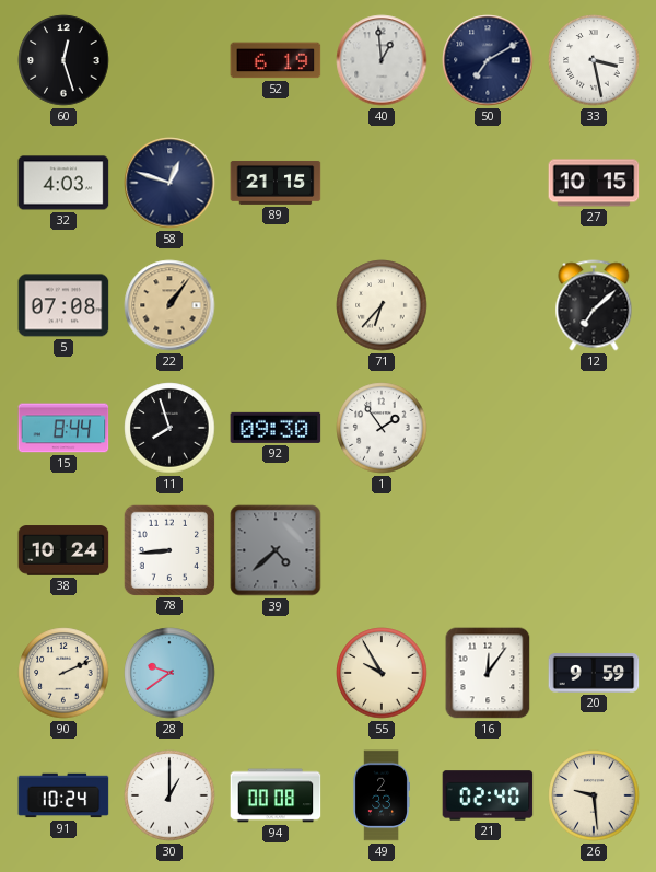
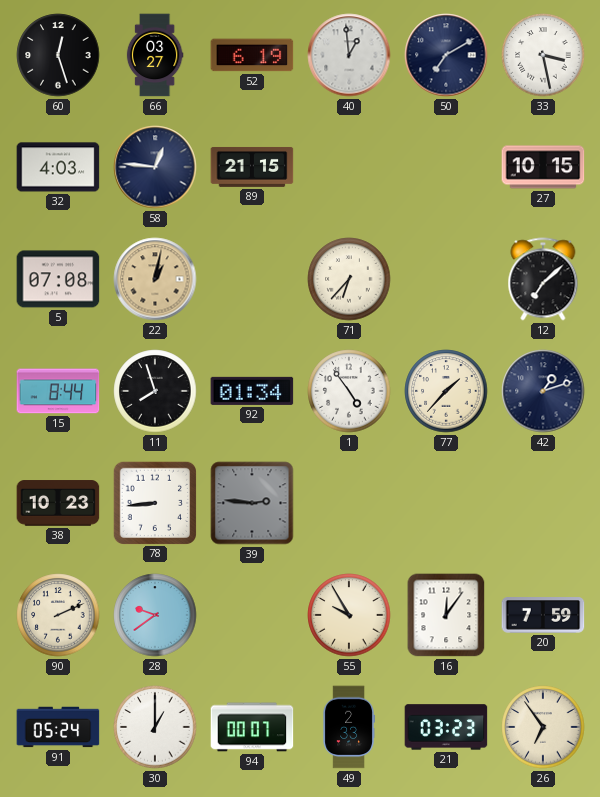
66: none -> 03:27 (155, 55)
58: 12:48 -> 12:46 (155, 167)
22: 1:06 -> 1:02 (155, 279)
92: 09:30 -> 01:34 (252, 391)
1: 1:54 -> 4:54 (349, 391)
77: none -> 1:37 (446, 391)
42: none -> 1:12 (543, 391)
38: 10:24 -> 10:23 (58, 503)
39: 4:38 -> 2:46 (252, 503)
20: 9:59 -> 7:59 (543, 615)
91: 10:24 -> 05:24 (58, 727)
94: 00:08 -> 00:07 (252, 727)
21: 02:40 -> 03:23 (446, 727)
26: 9:29 -> 6:54 (543, 727)
